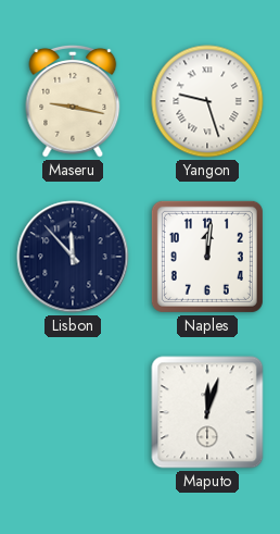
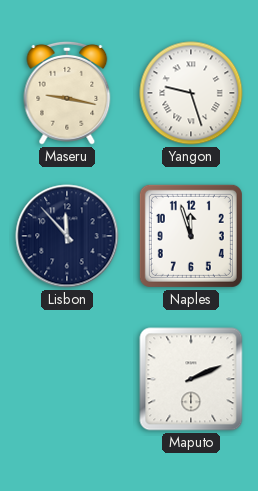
Naples: 12:01 -> 11:57 (191, 236)
Maputo: 12:03 -> 2:11 (191, 379)
